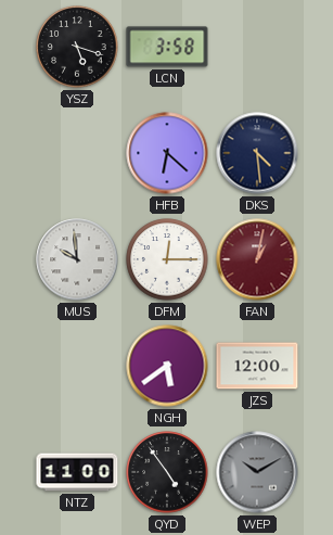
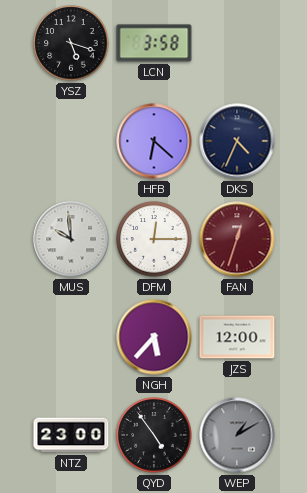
DKS: 4:29 -> 4:34 (237, 141)
FAN: 1:02 -> 12:33 (237, 239)
NGH: 5:39 -> 5:37 (154, 337)
NTZ: 11:00 -> 23:00 (71, 435)
WEP: 10:10 -> 1:10 (237, 435)
